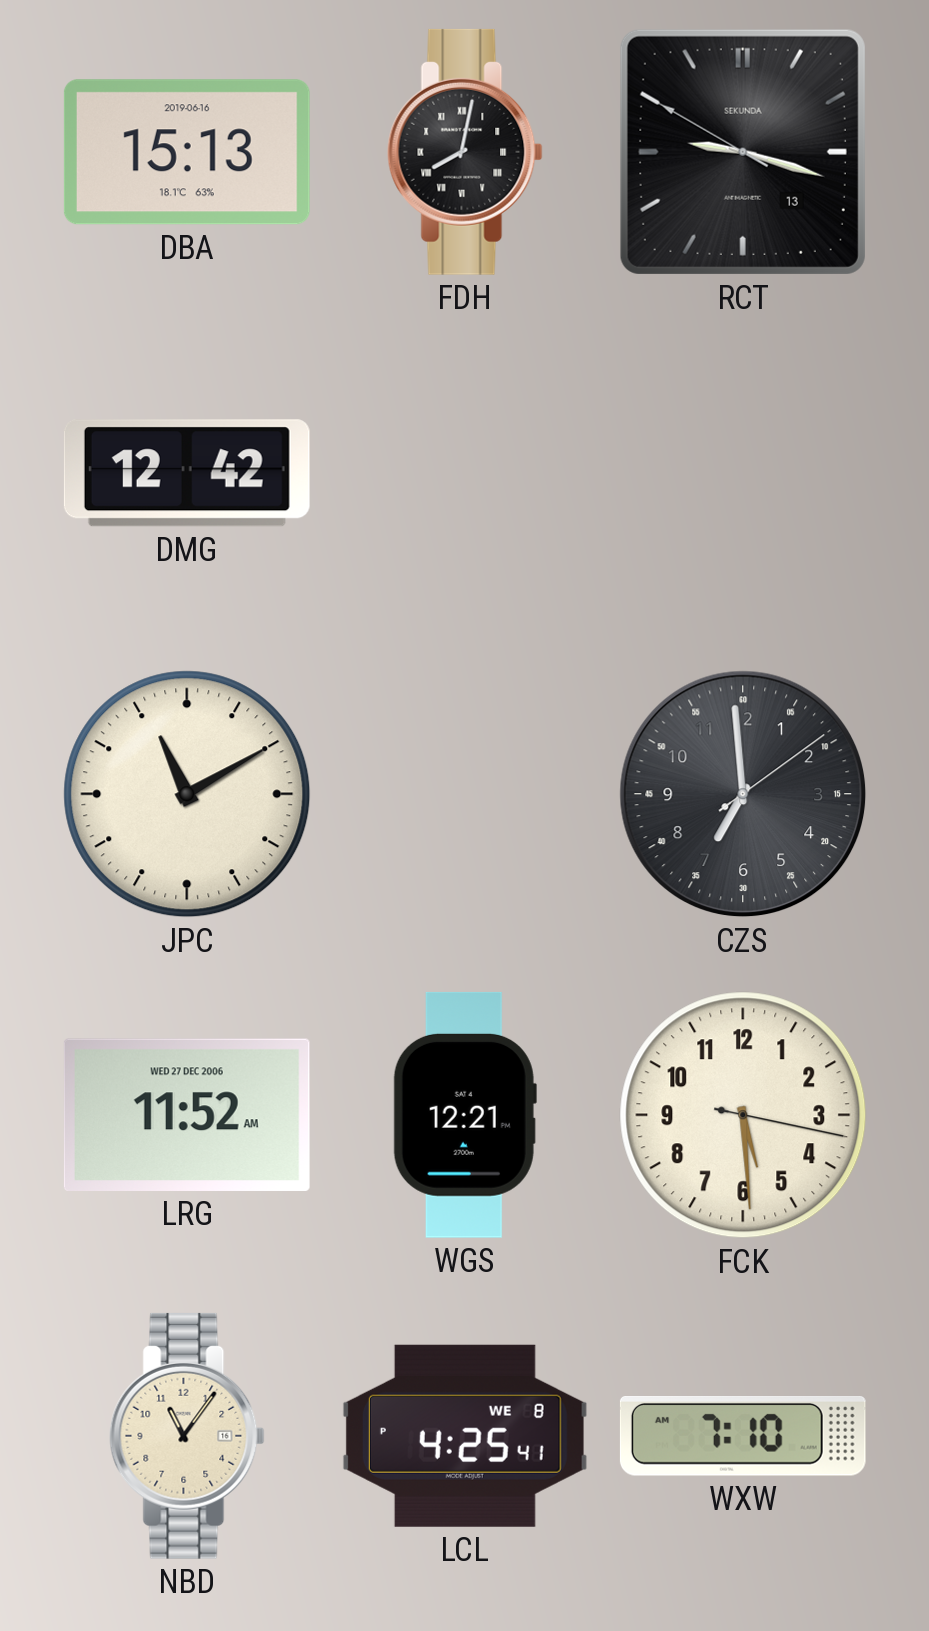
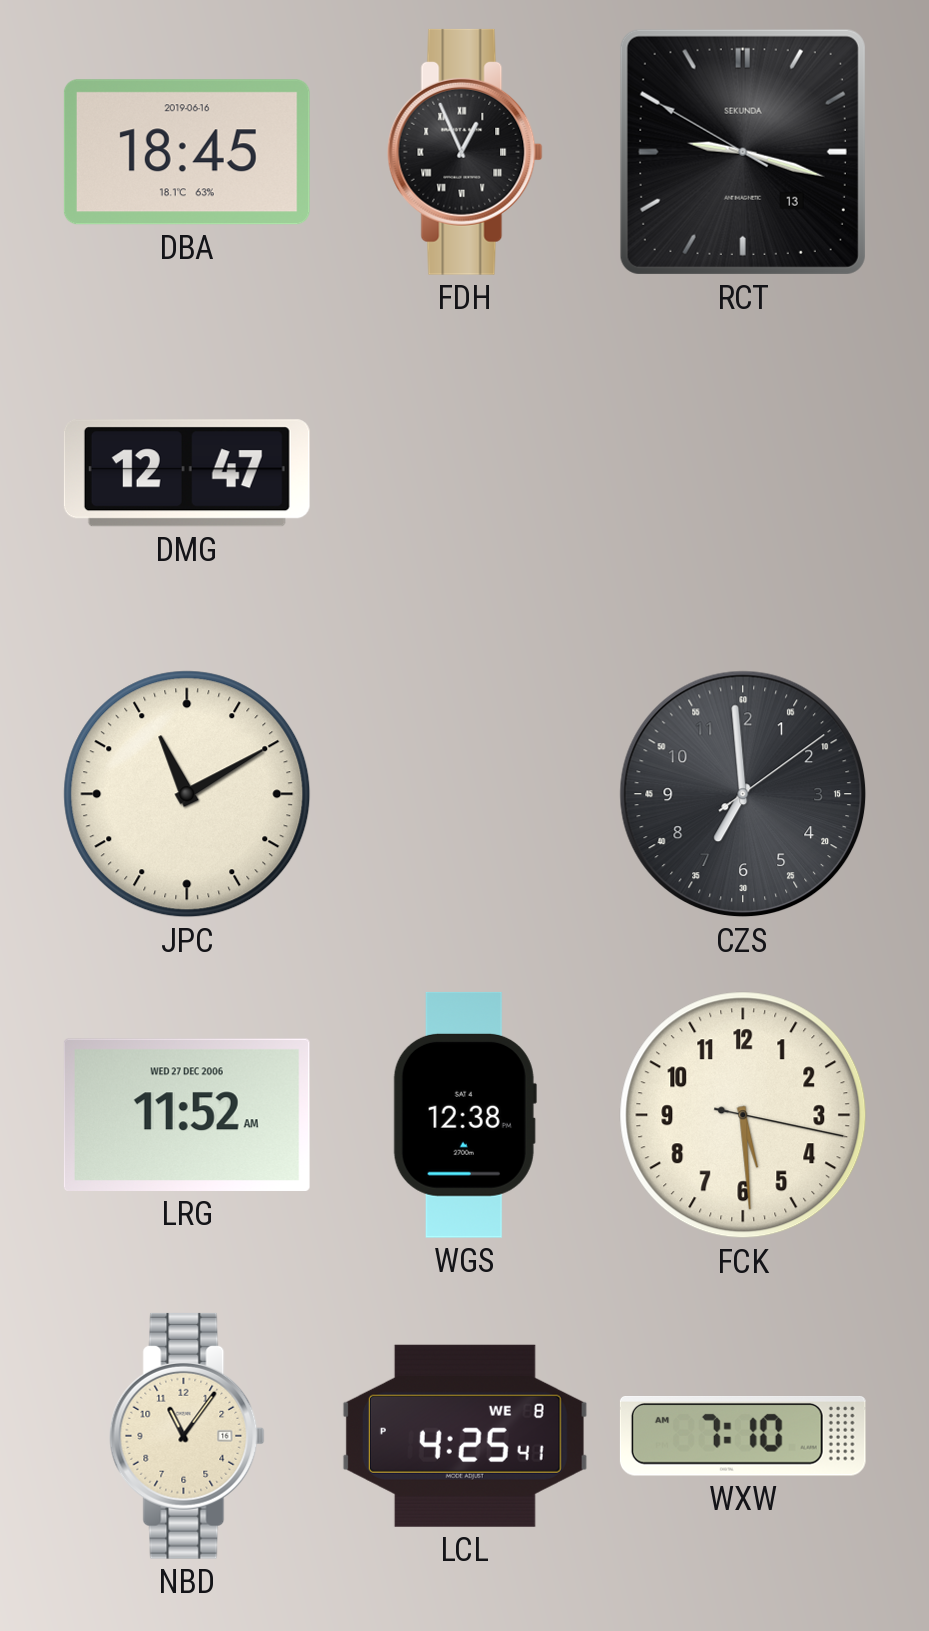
DBA: 15:13 -> 18:45 (187, 152)
FDH: 8:02 -> 12:56 (465, 152)
DMG: 12:42 -> 12:47 (187, 473)
WGS: 12:21 -> 12:38 (465, 1115)
